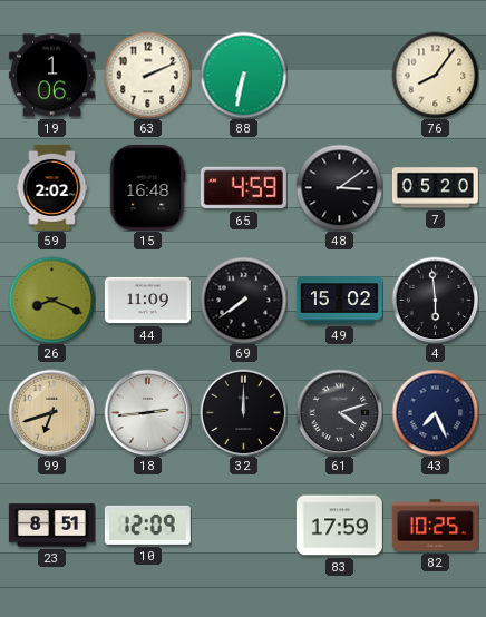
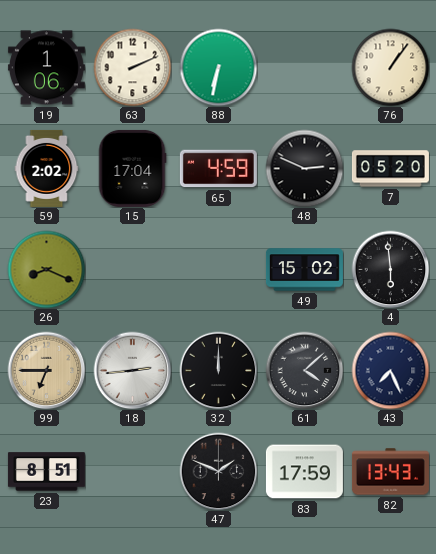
76: 8:06 -> 1:06 (390, 67)
15: 16:48 -> 17:04 (132, 168)
48: 3:09 -> 2:49 (304, 168)
44: 11:09 -> none (147, 301)
69: 7:39 -> none (243, 300)
99: 6:42 -> 6:45 (46, 370)
61: 4:12 -> 4:08 (304, 370)
10: 12:09 -> none (147, 525)
47: none -> 1:49 (218, 471)
82: 10:25 -> 13:43 (390, 472)
